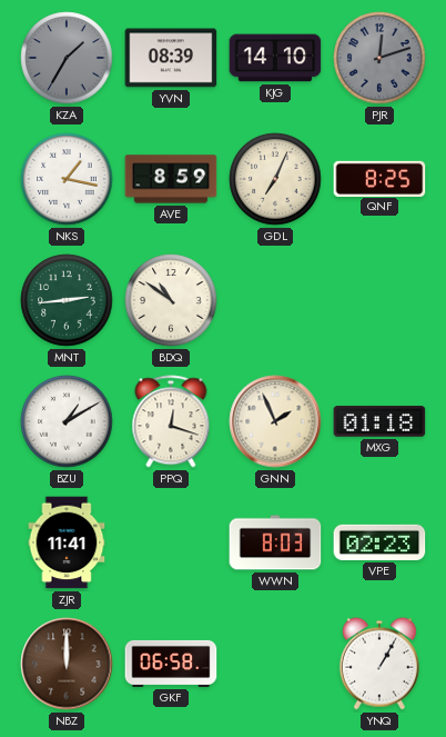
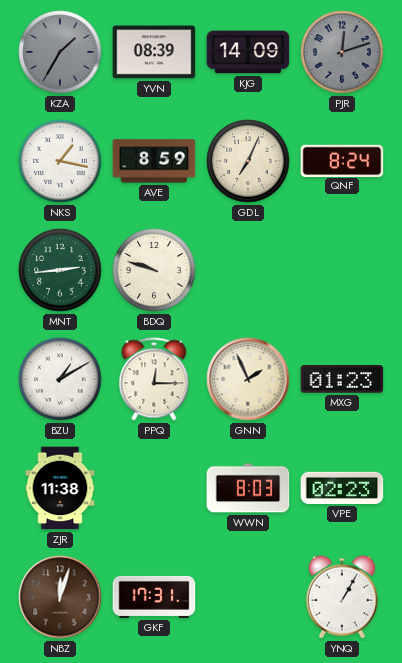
KJG: 14:10 -> 14:09 (248, 52)
QNF: 8:25 -> 8:24 (342, 160)
BDQ: 10:51 -> 9:48 (154, 270)
PPQ: 12:18 -> 12:15 (154, 379)
MXG: 01:18 -> 01:23 (342, 379)
ZJR: 11:41 -> 11:38 (60, 488)
NBZ: 12:00 -> 12:03 (60, 597)
GKF: 06:58 -> 17:31 (154, 597)
